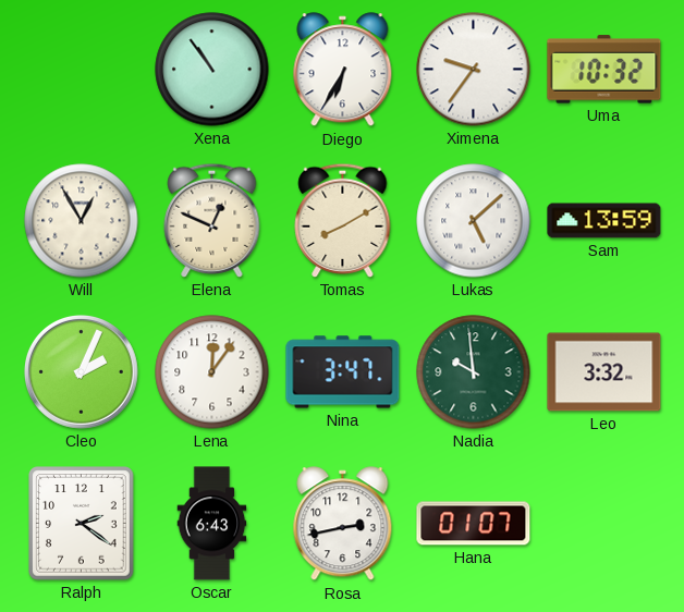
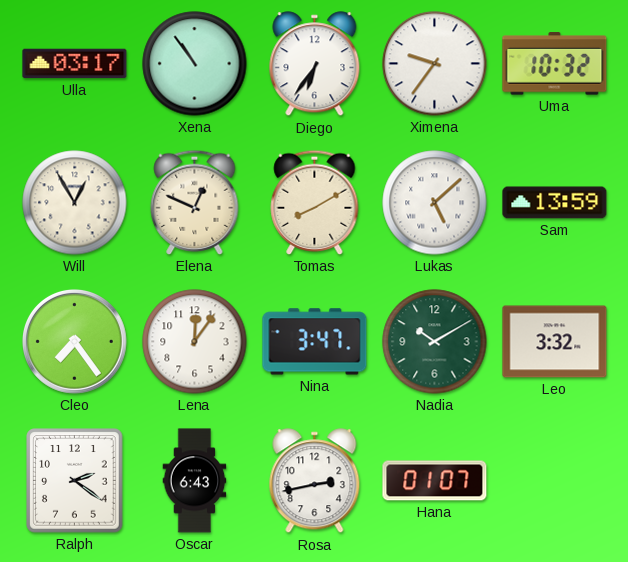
Ulla: none -> 03:17 (75, 64)
Diego: 6:35 -> 6:36 (315, 64)
Cleo: 2:04 -> 7:24 (75, 342)
Nadia: 9:59 -> 10:10 (435, 342)
